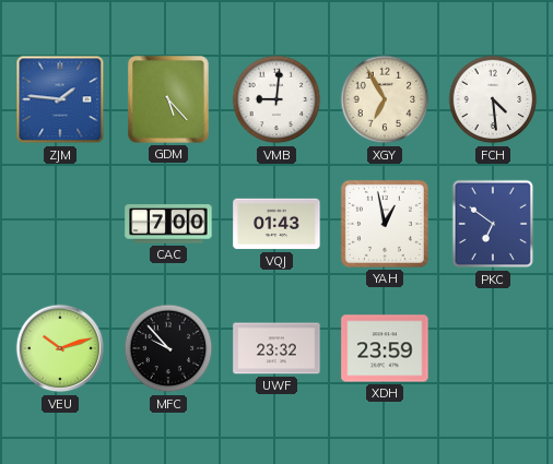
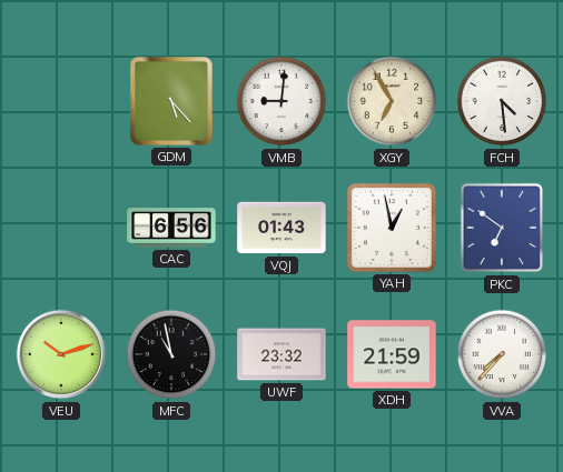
ZJM: 1:46 -> none (60, 99)
CAC: 7:00 -> 6:56 (171, 228)
MFC: 9:53 -> 10:58 (171, 354)
XDH: 23:59 -> 21:59 (392, 354)
VVA: none -> 7:37 (502, 354)
